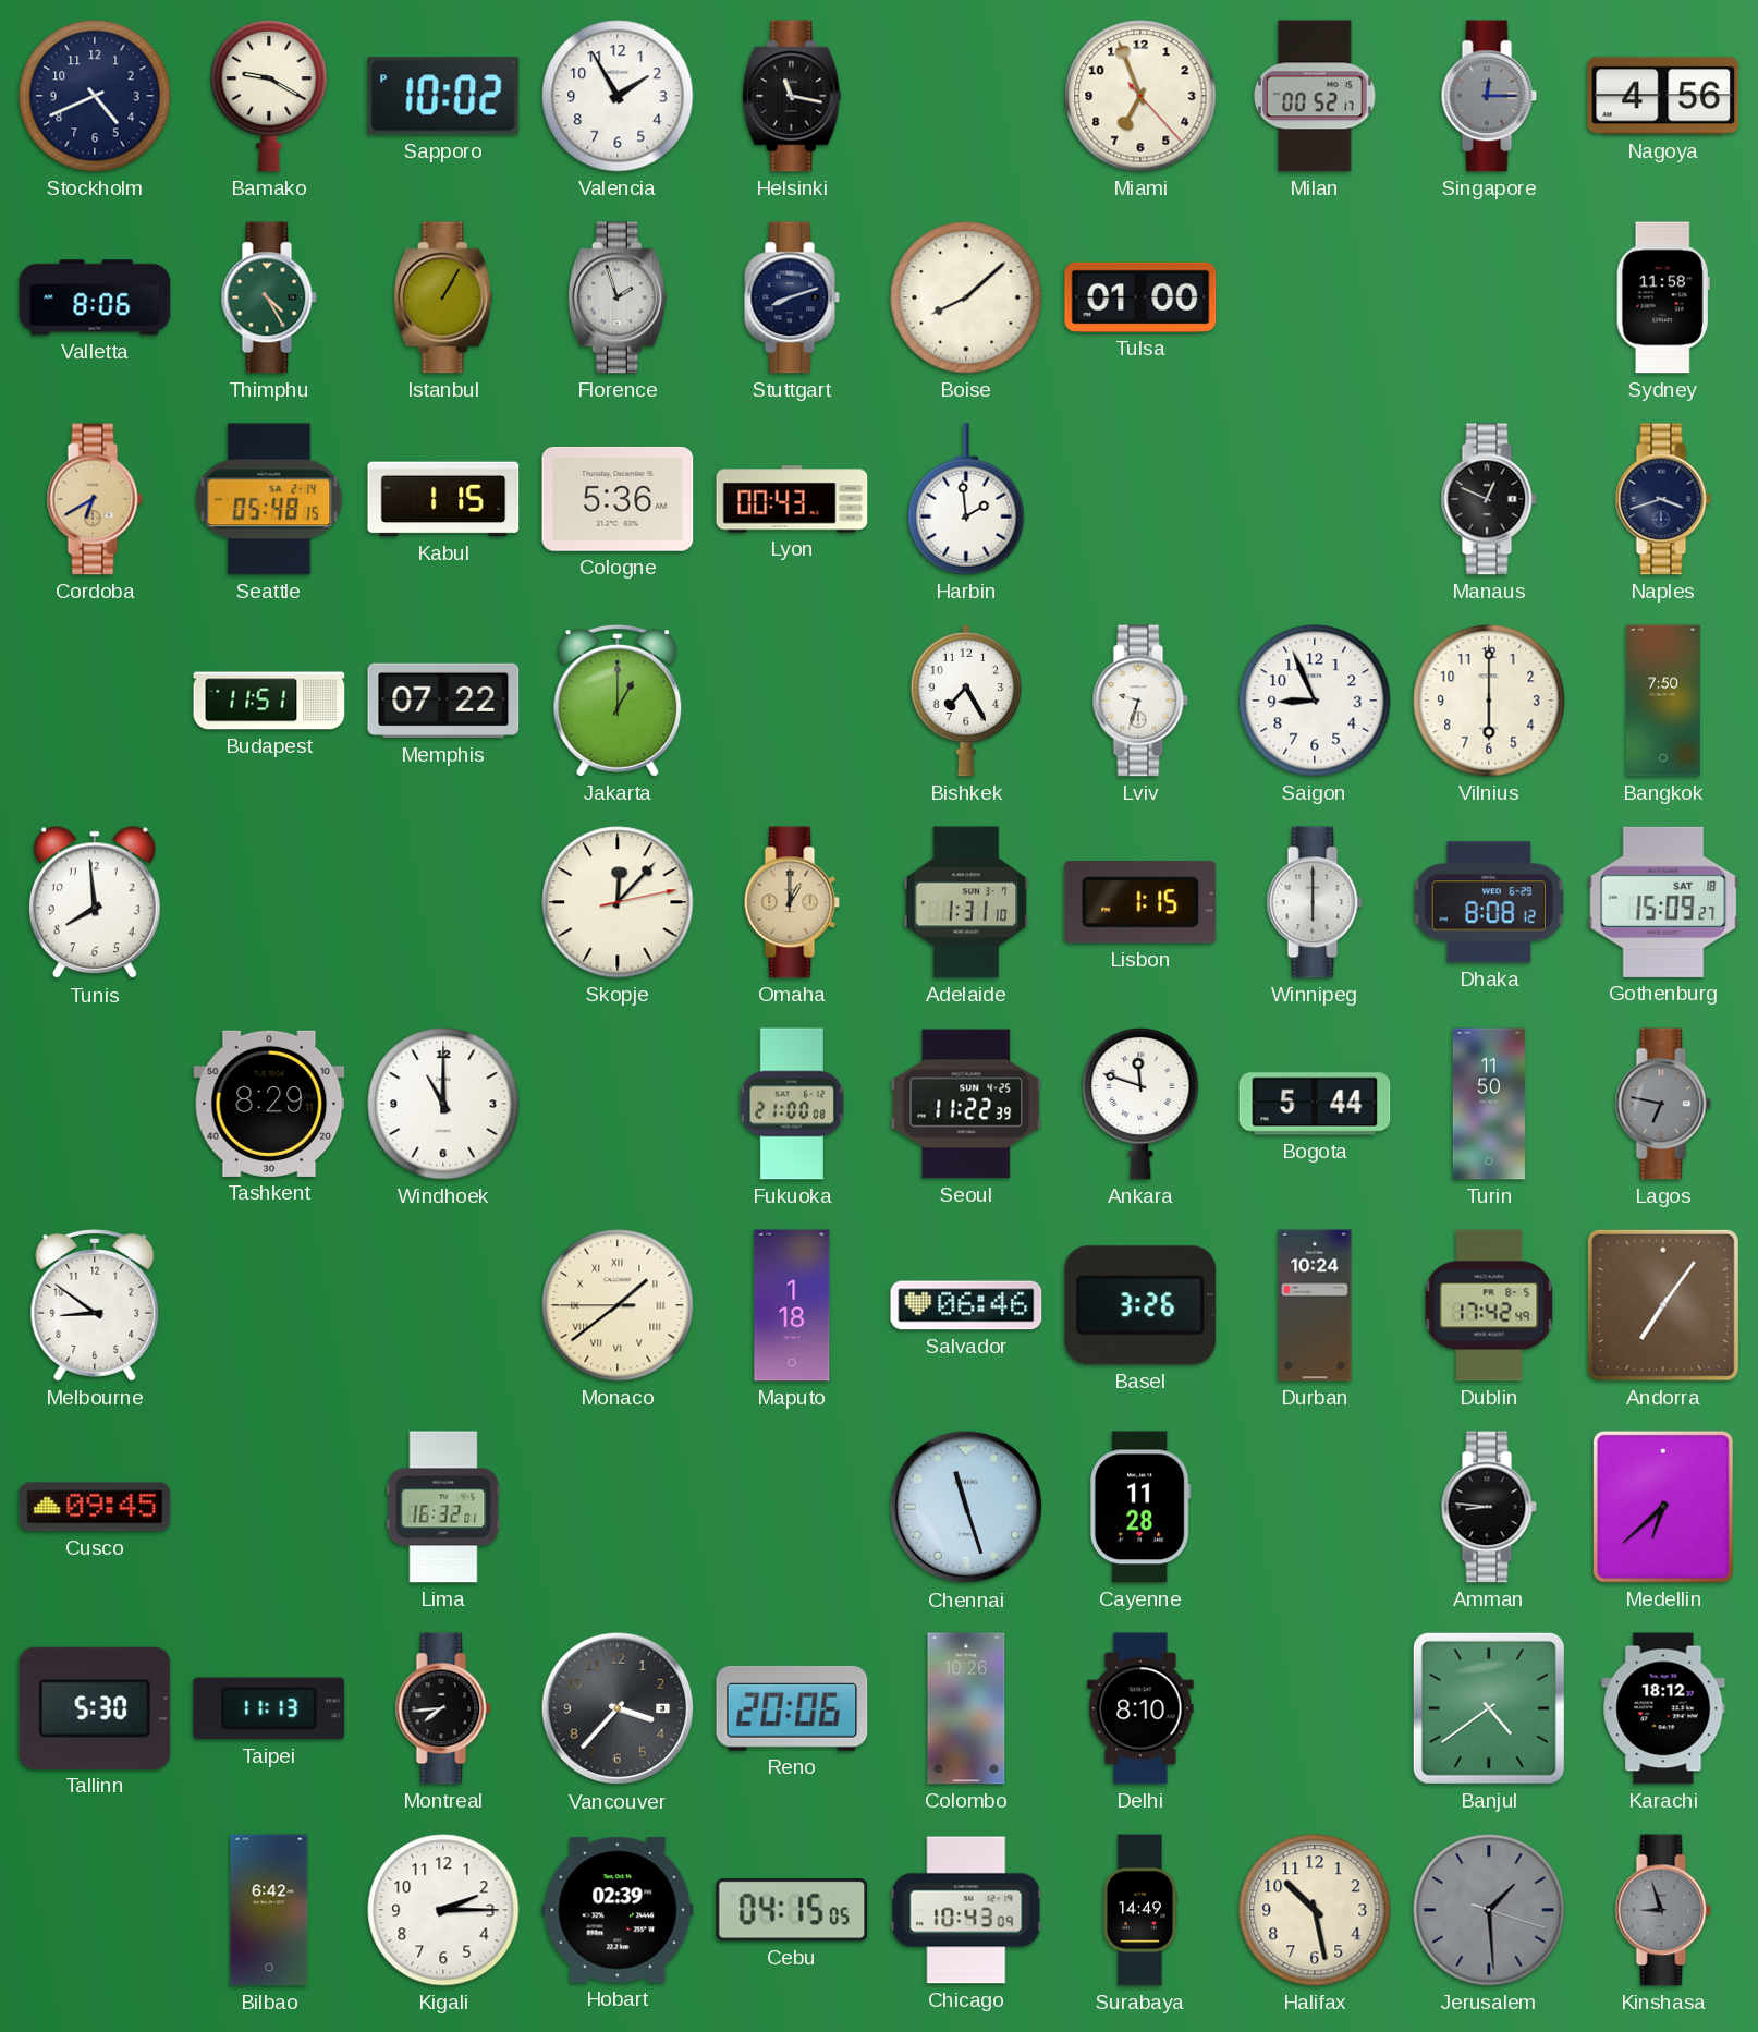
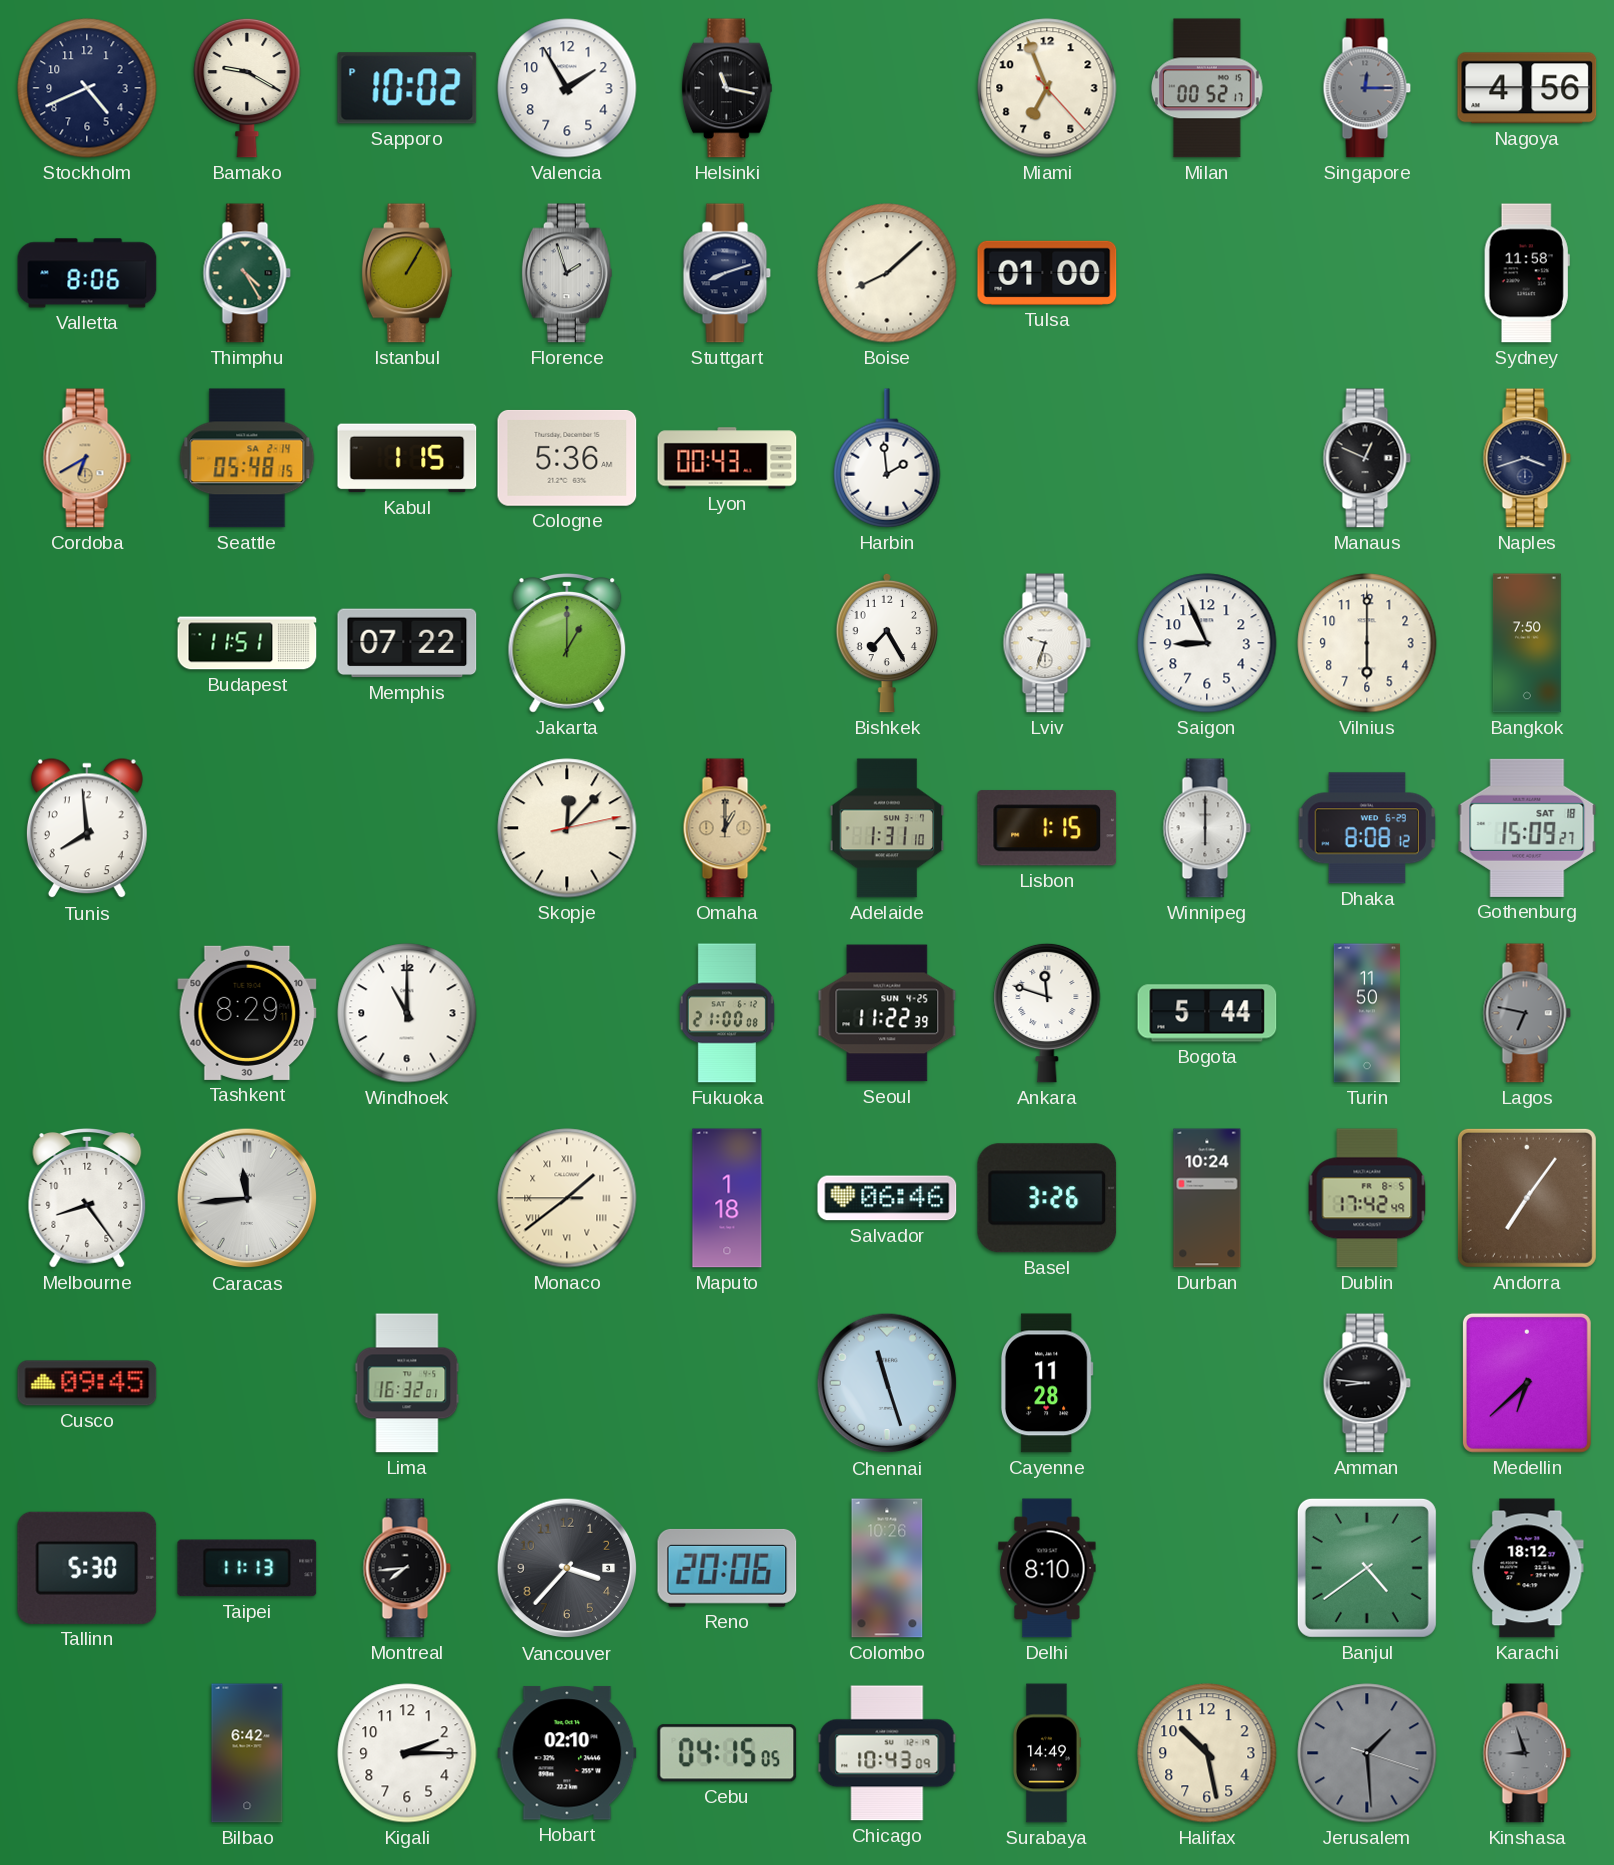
Melbourne: 8:51 -> 8:24 (87, 1199)
Caracas: none -> 11:44 (247, 1198)
Hobart: 02:39 -> 02:10 (567, 1753)
